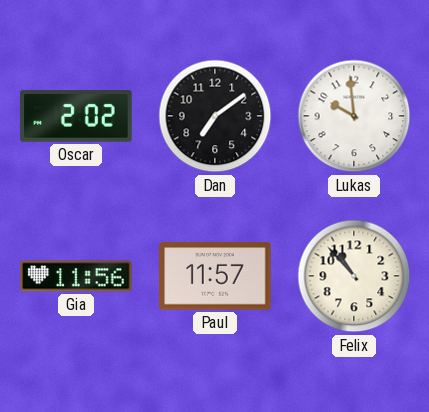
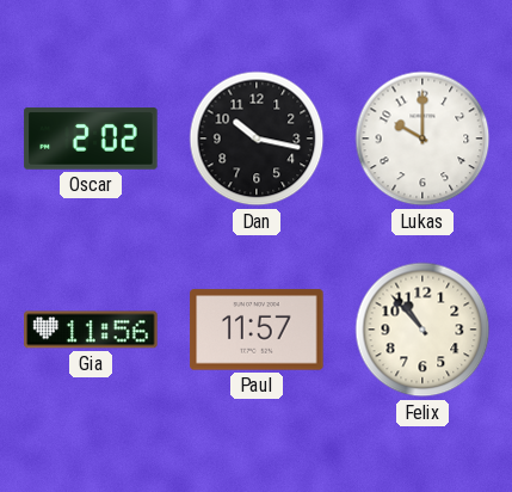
Dan: 7:09 -> 10:17 (257, 139)
Lukas: 9:59 -> 10:00 (422, 139)
